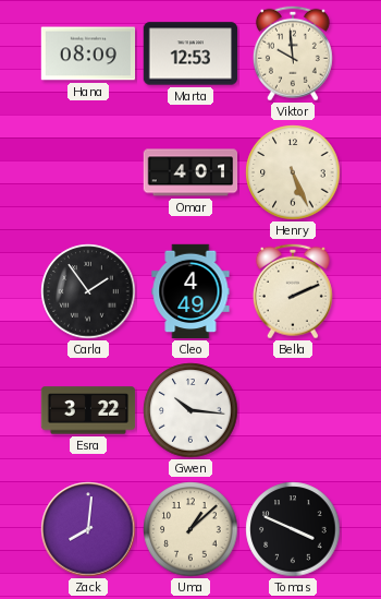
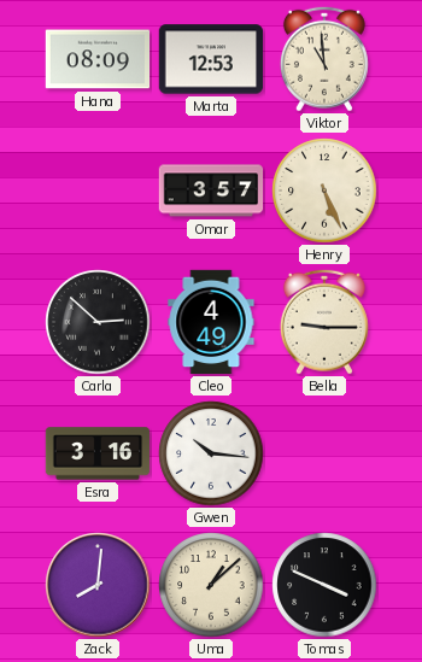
Viktor: 9:59 -> 10:59 (324, 59)
Omar: 4:01 -> 3:57 (211, 191)
Carla: 1:54 -> 2:52 (98, 322)
Bella: 2:11 -> 9:15 (324, 322)
Esra: 3:22 -> 3:16 (98, 453)
